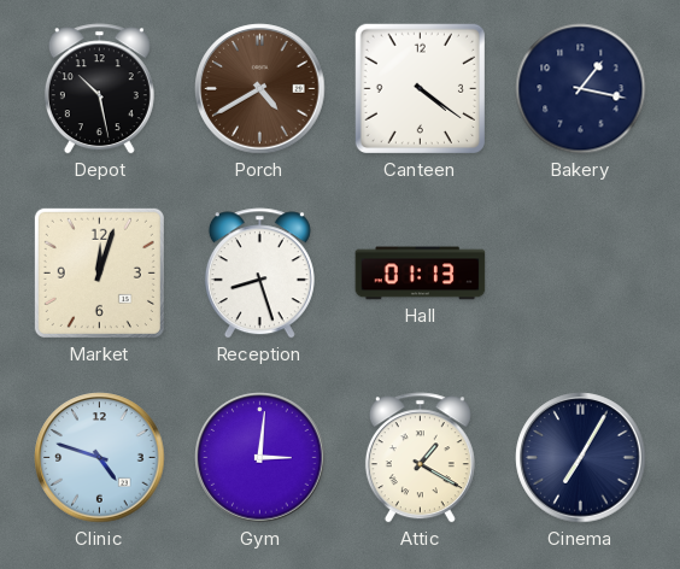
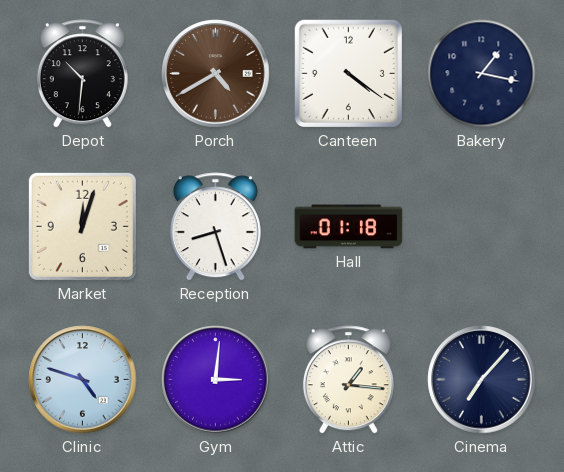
Depot: 10:28 -> 10:31 (82, 74)
Hall: 01:13 -> 01:18 (349, 227)
Attic: 1:20 -> 1:16 (348, 380)
Cinema: 7:05 -> 7:07 (482, 380)
